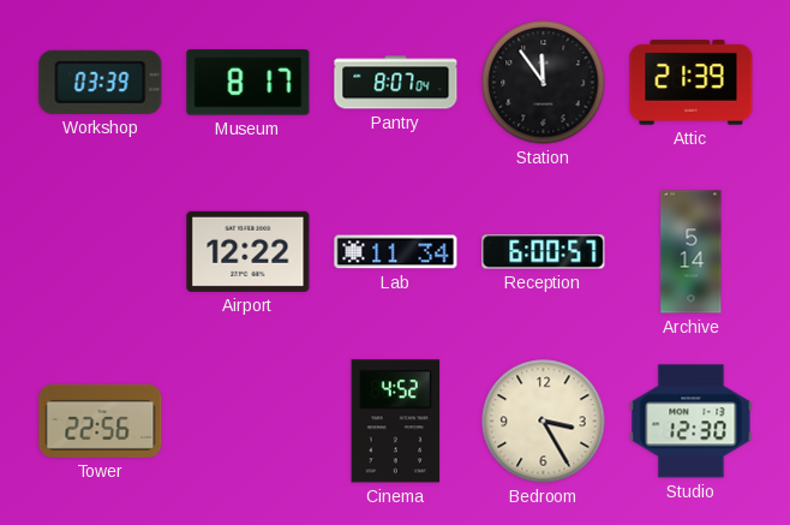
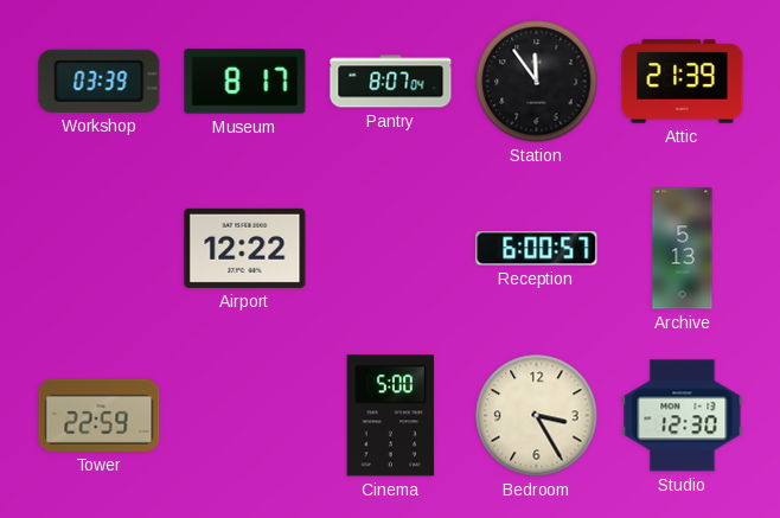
Lab: 11:34 -> none (396, 252)
Archive: 5:14 -> 5:13 (683, 249)
Tower: 22:56 -> 22:59 (100, 415)
Cinema: 4:52 -> 5:00 (391, 416)
